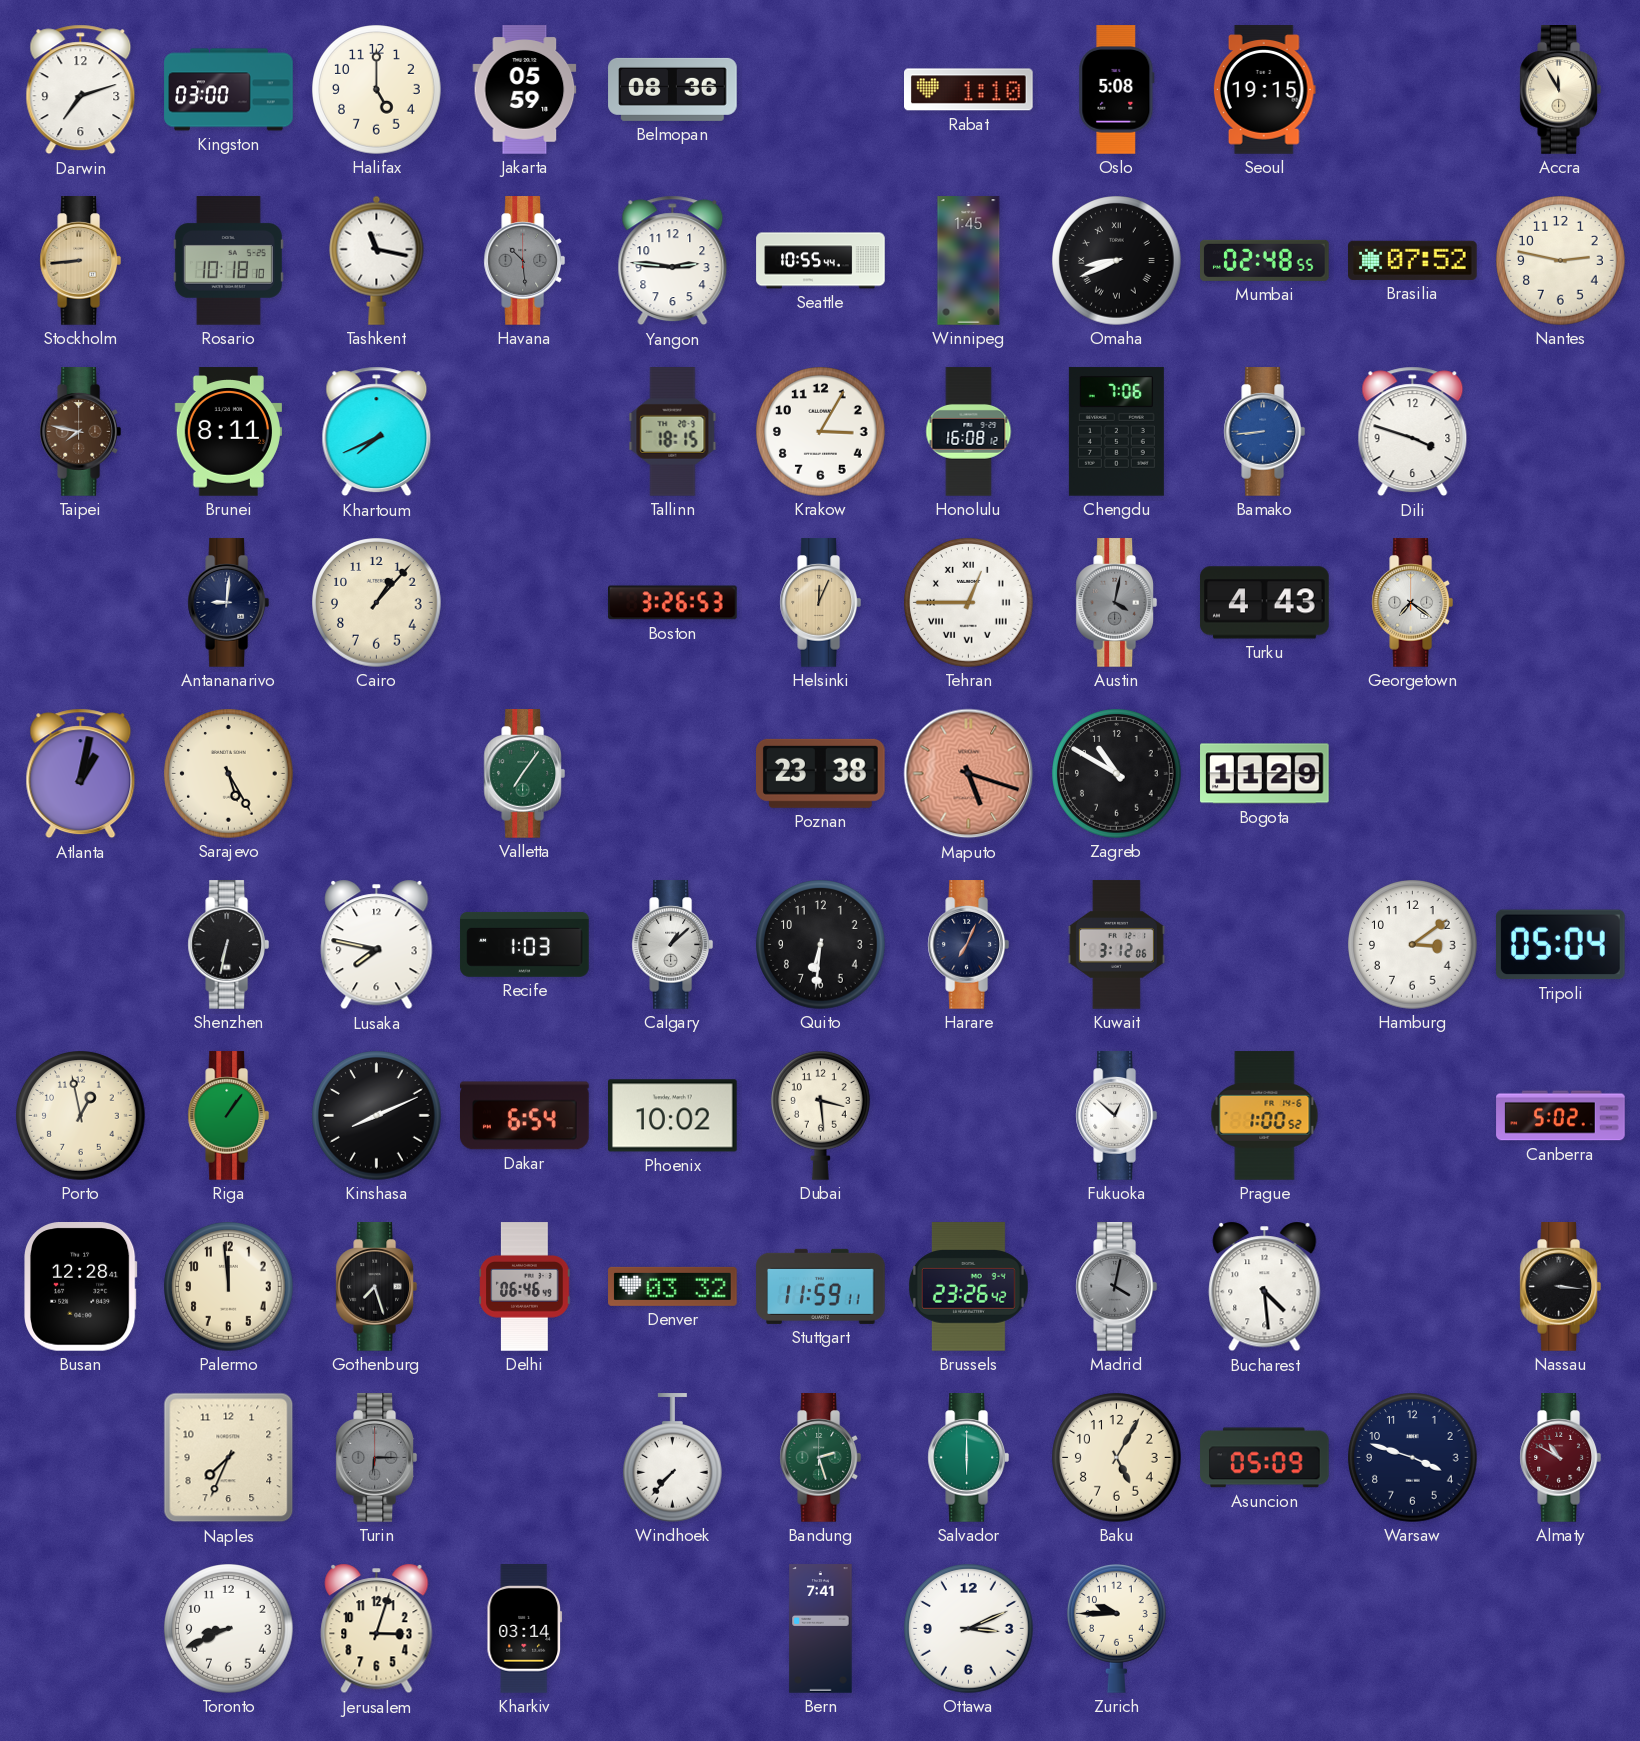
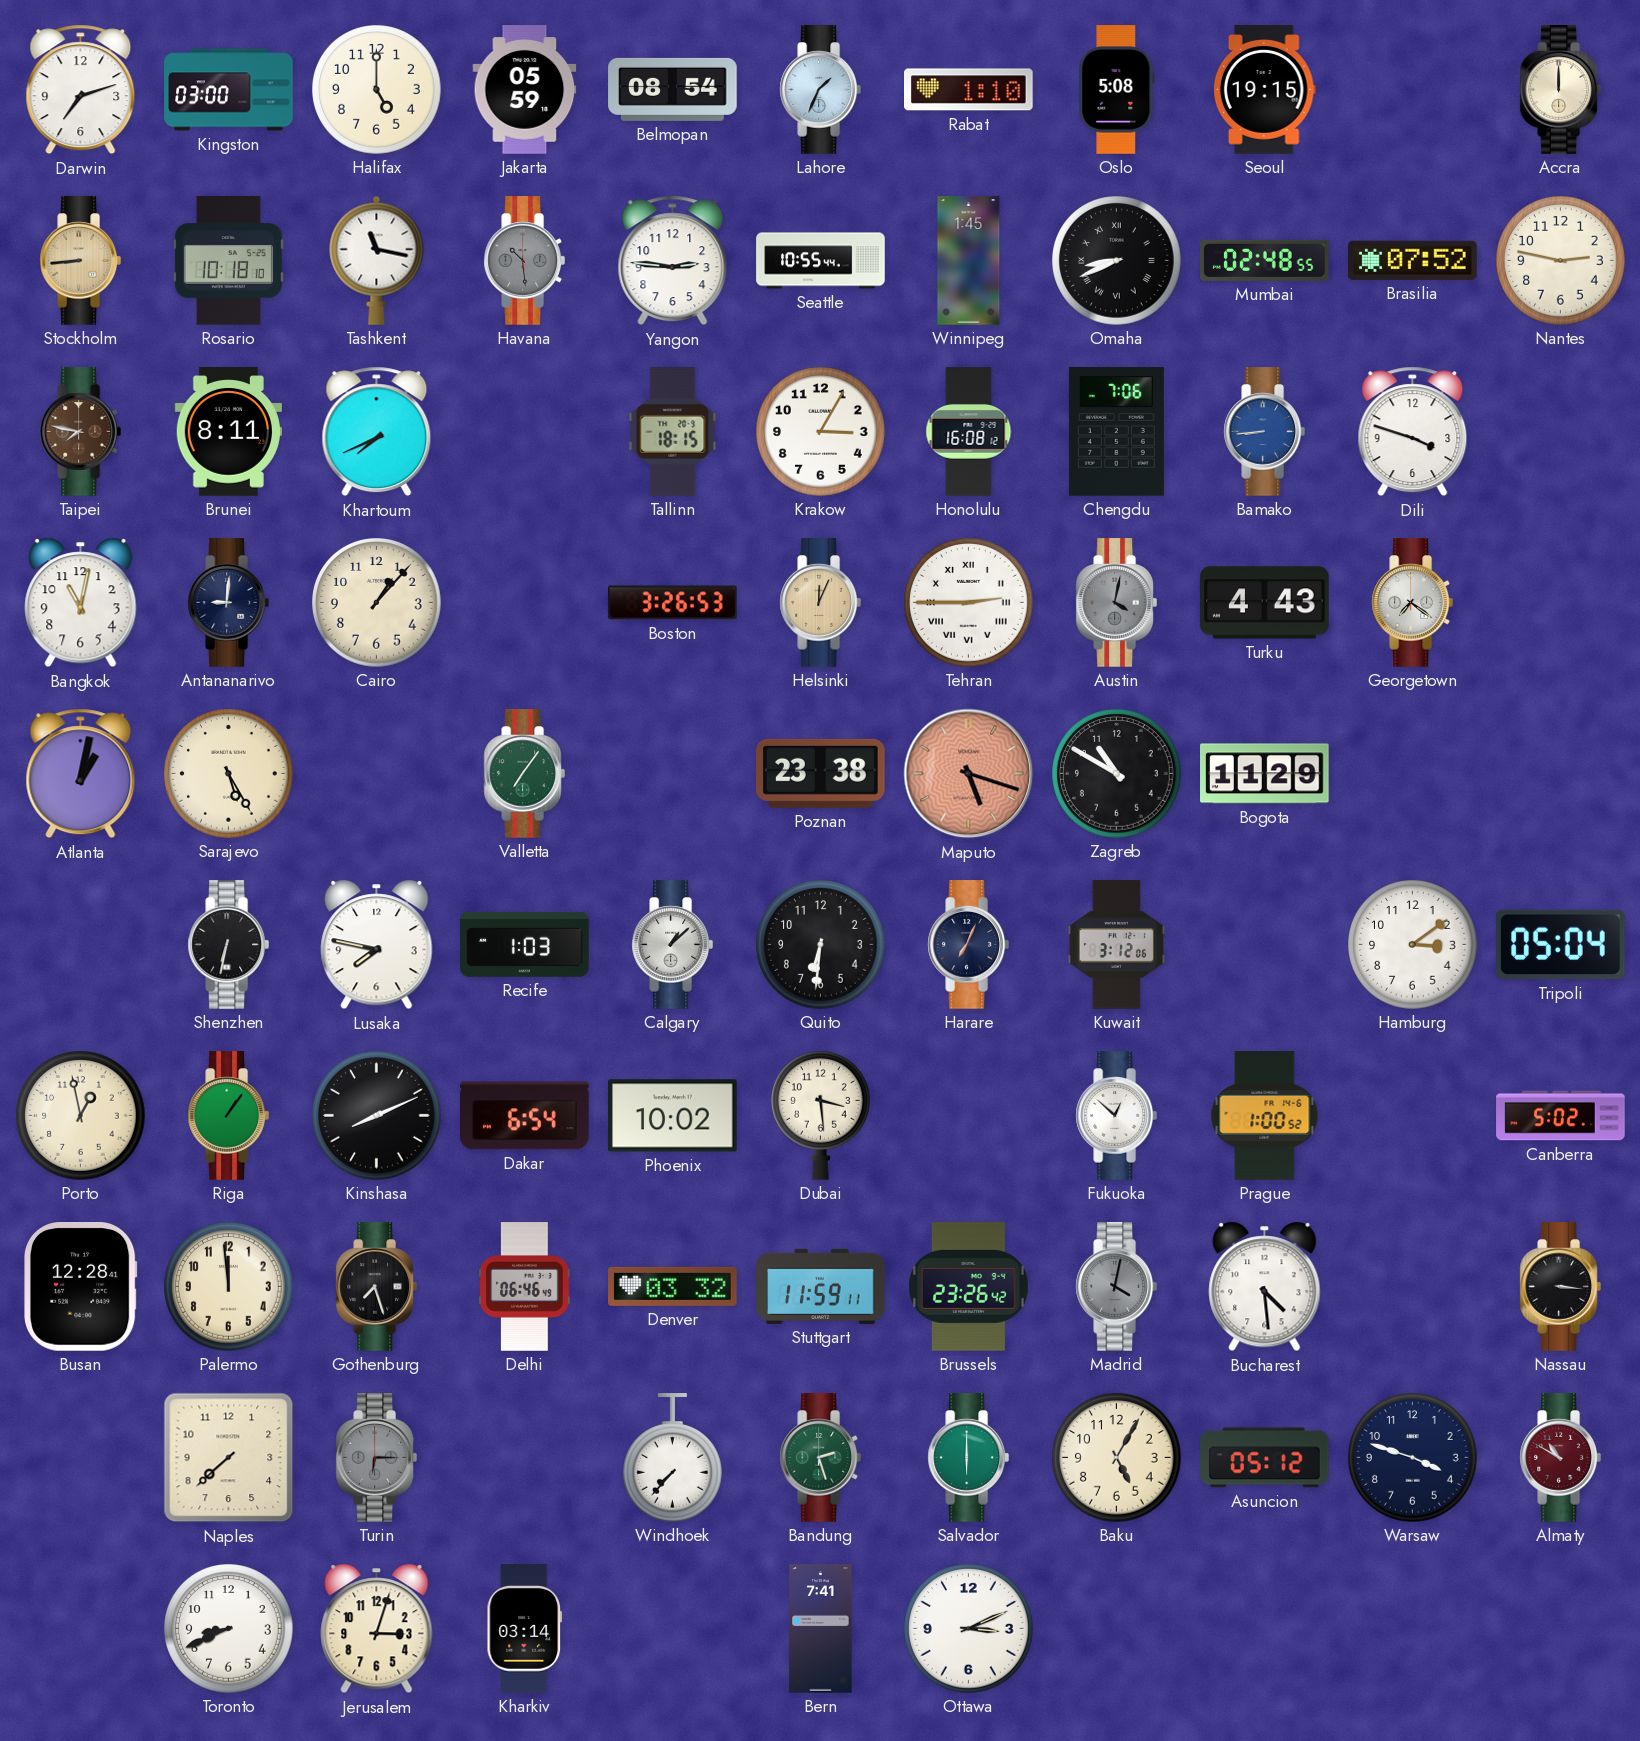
Belmopan: 08:36 -> 08:54 (673, 89)
Lahore: none -> 1:34 (820, 90)
Accra: 11:55 -> 12:00 (1560, 90)
Bangkok: none -> 11:02 (81, 603)
Tehran: 12:45 -> 2:45 (969, 603)
Naples: 7:34 -> 7:38 (229, 1458)
Asuncion: 05:09 -> 05:12 (1265, 1458)
Zurich: 9:45 -> none (1117, 1629)
